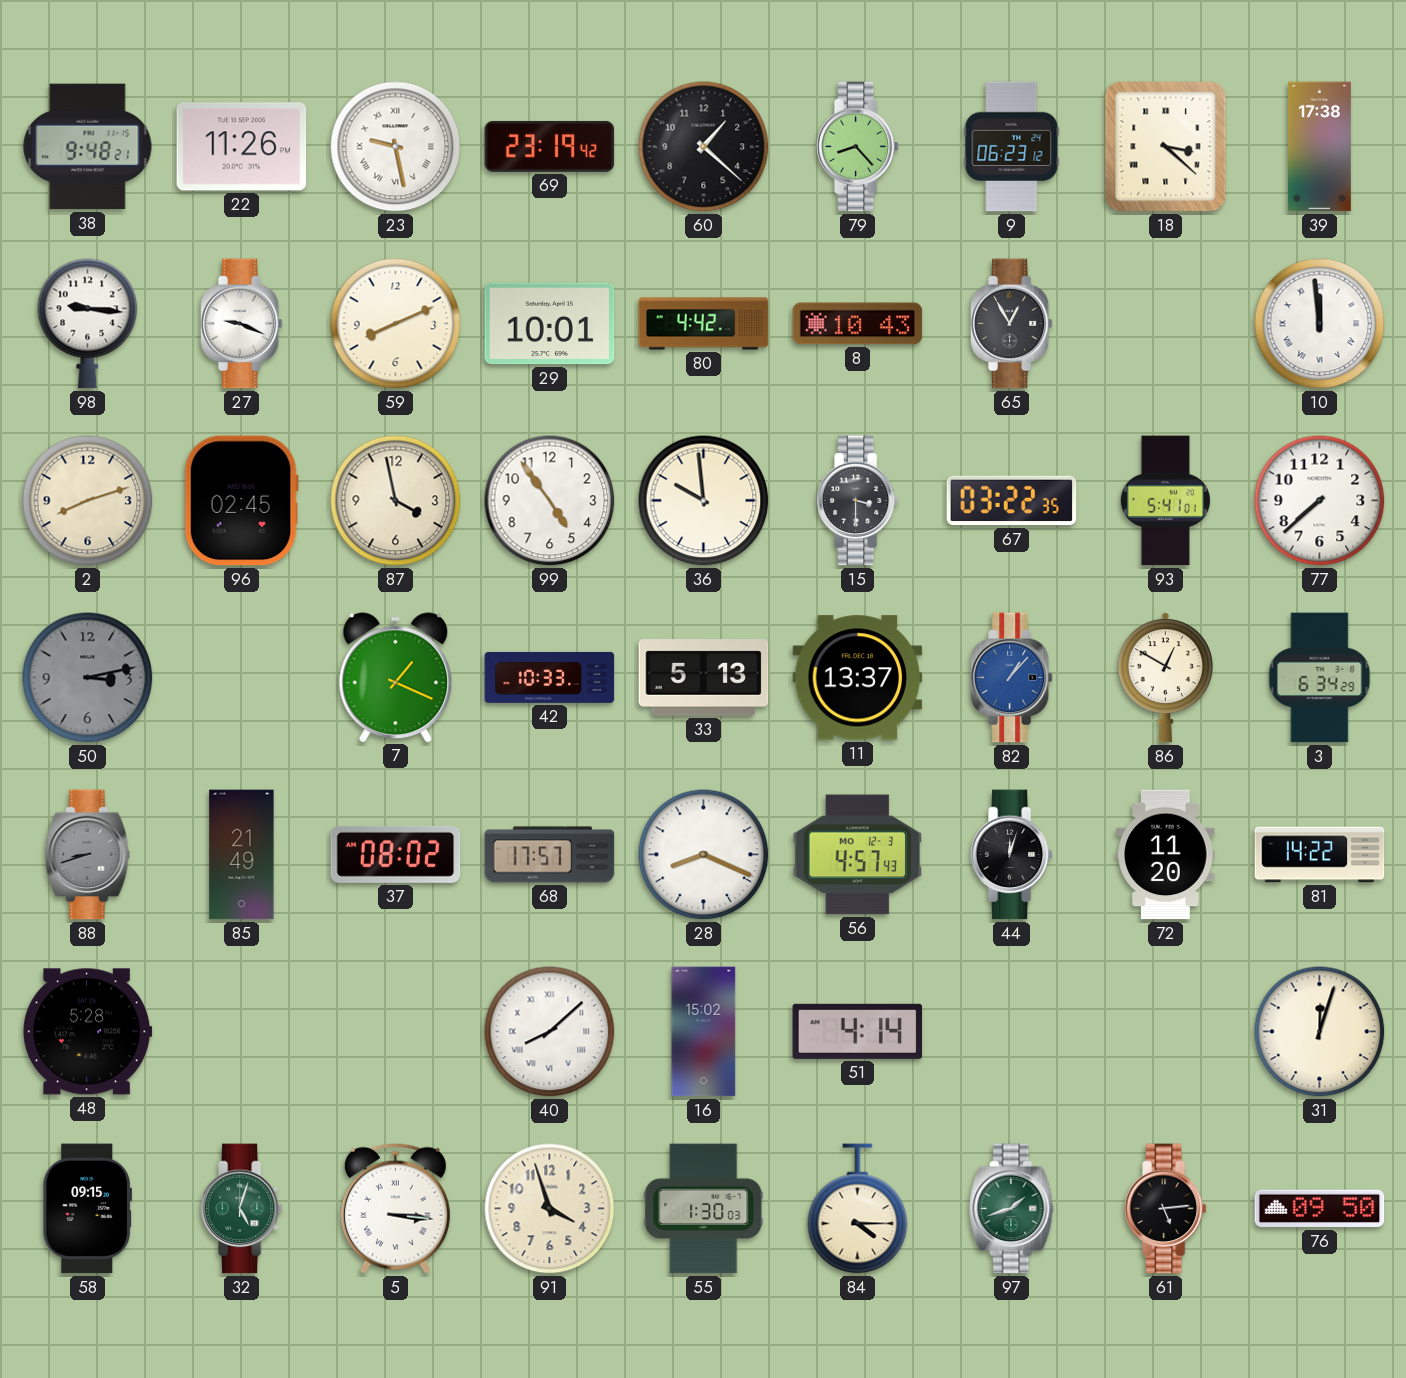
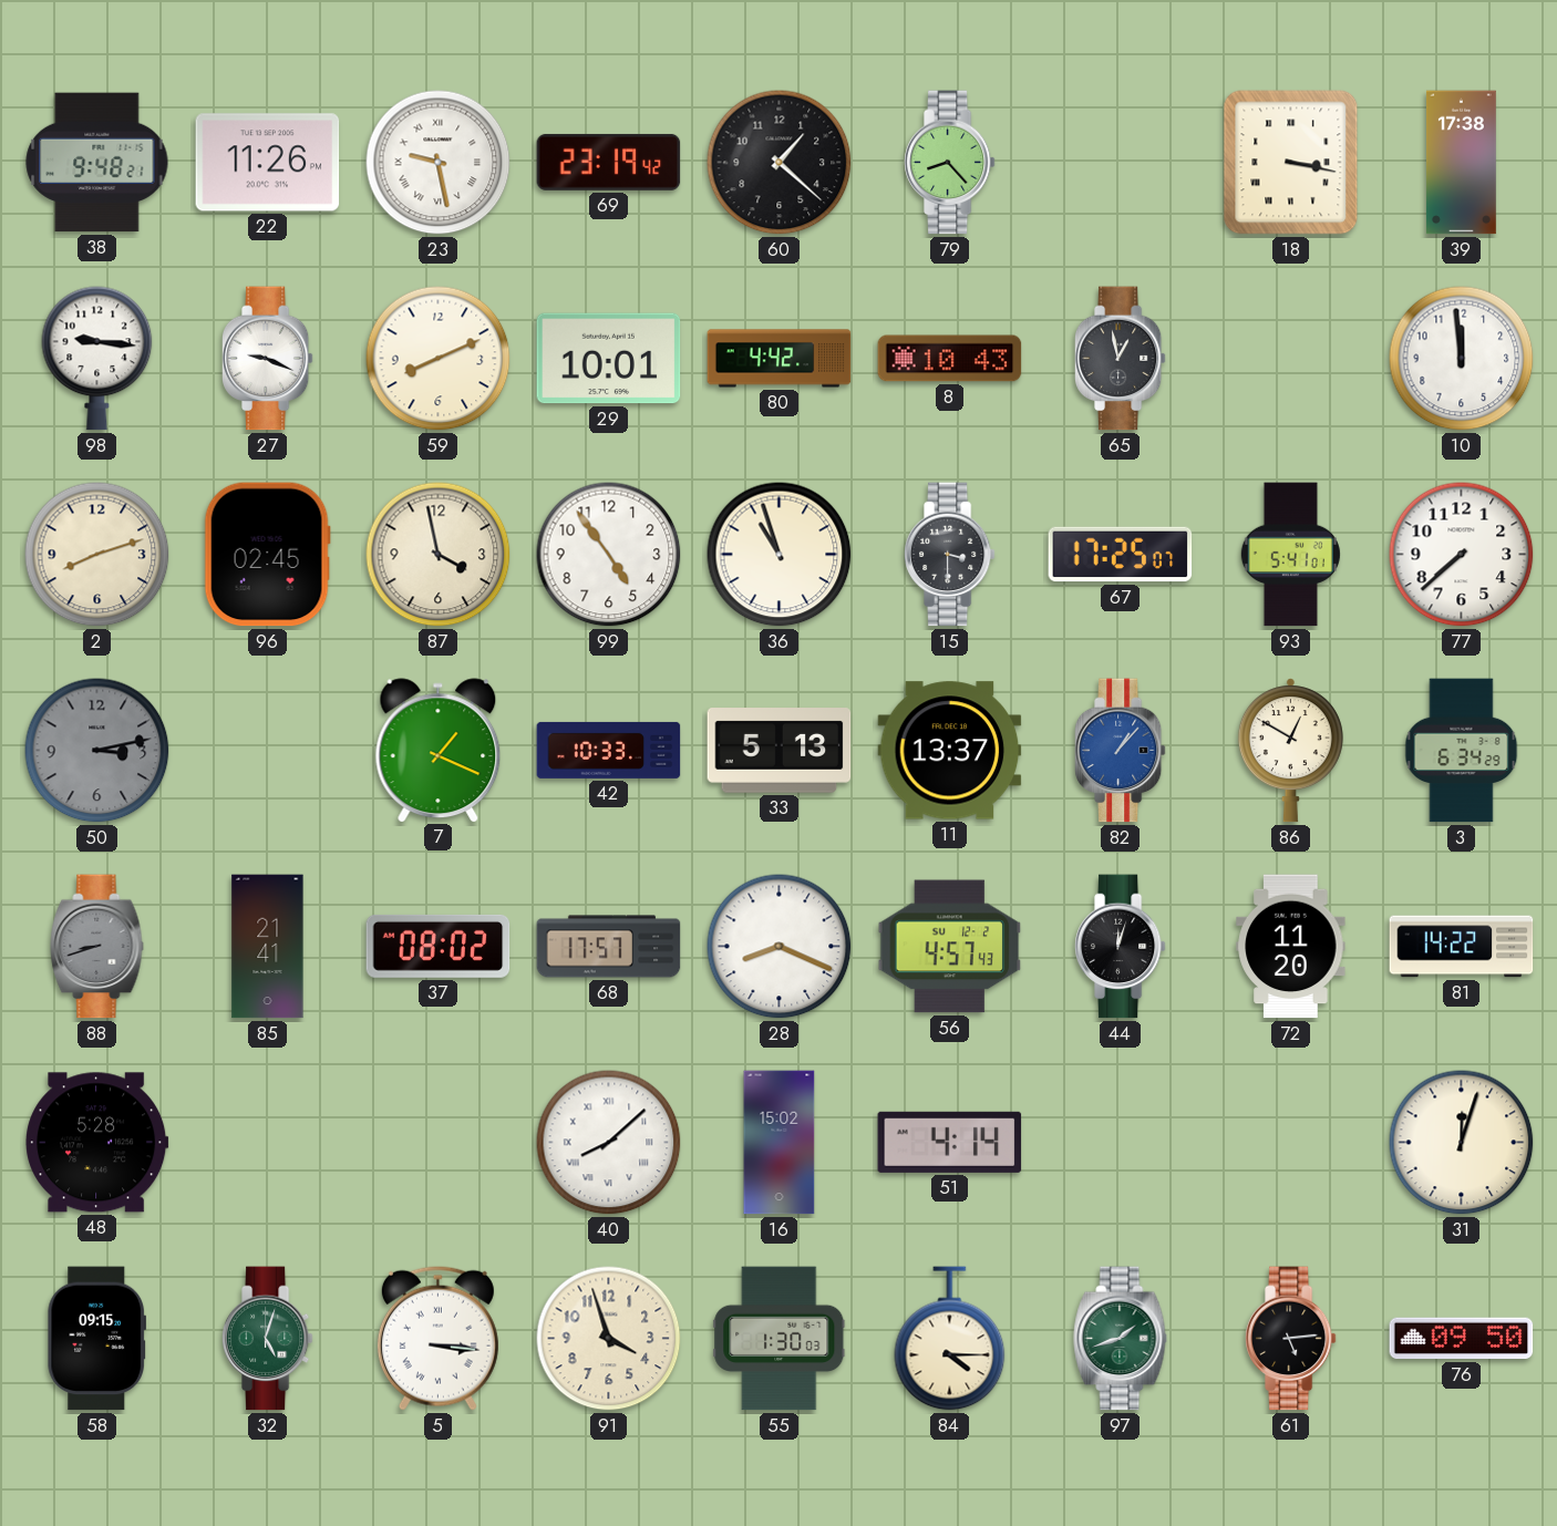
9: 06:23 -> none (1012, 147)
18: 3:22 -> 3:17 (1291, 163)
65: 12:55 -> 12:58 (1120, 359)
10 numerals: Roman -> Arabic (1462, 359)
36: 9:59 -> 10:57 (780, 555)
67: 03:22 -> 17:25 (1121, 555)
85: 21:49 -> 21:41 (268, 947)
56 date: MO 12-3 -> SU 12-2 (950, 947)
